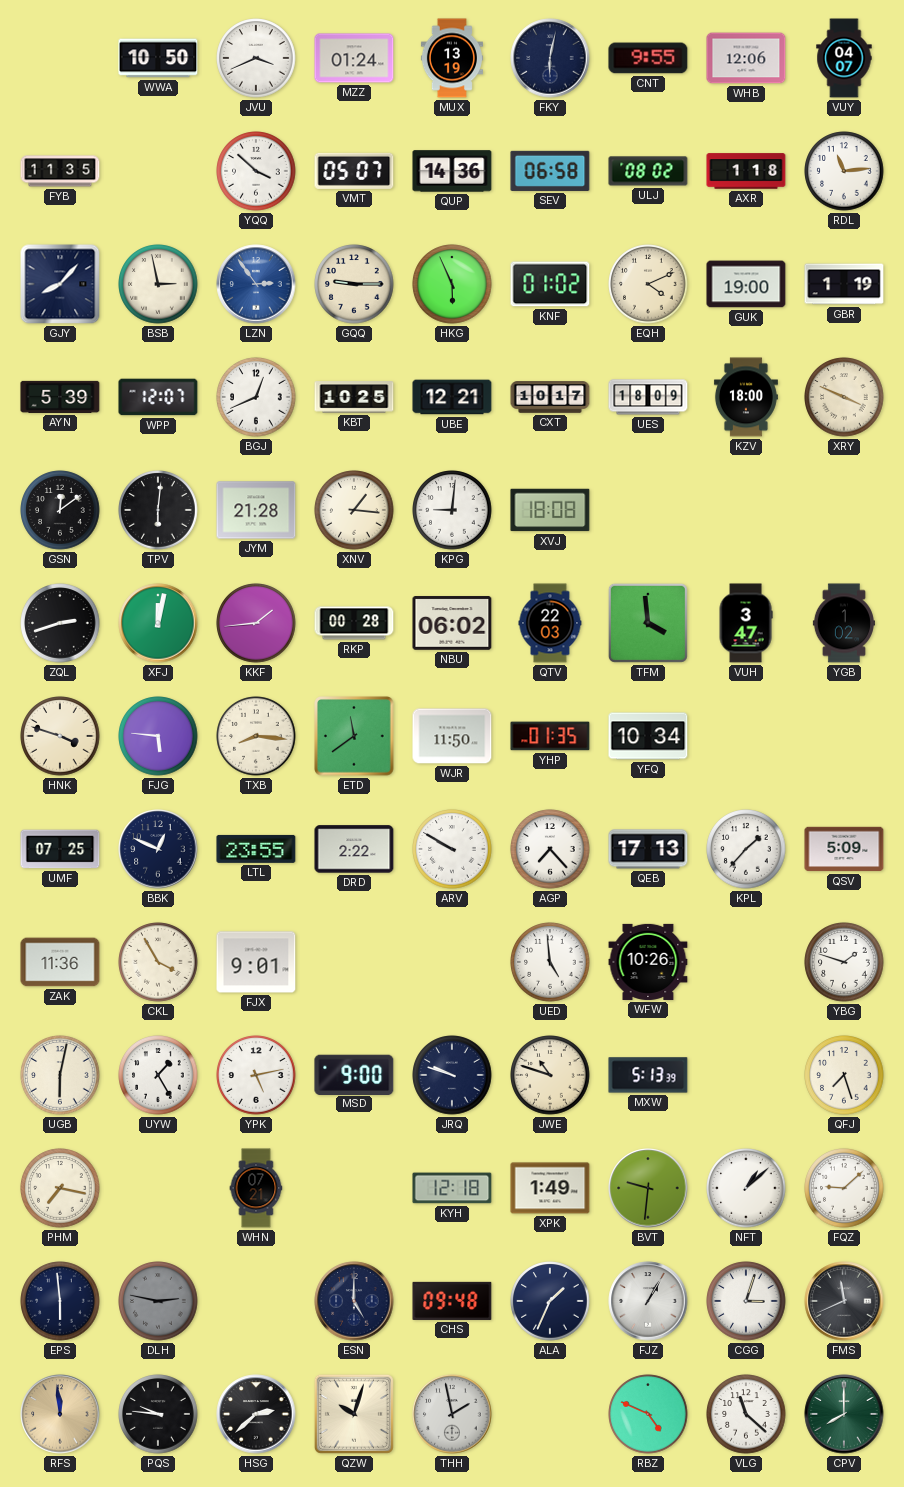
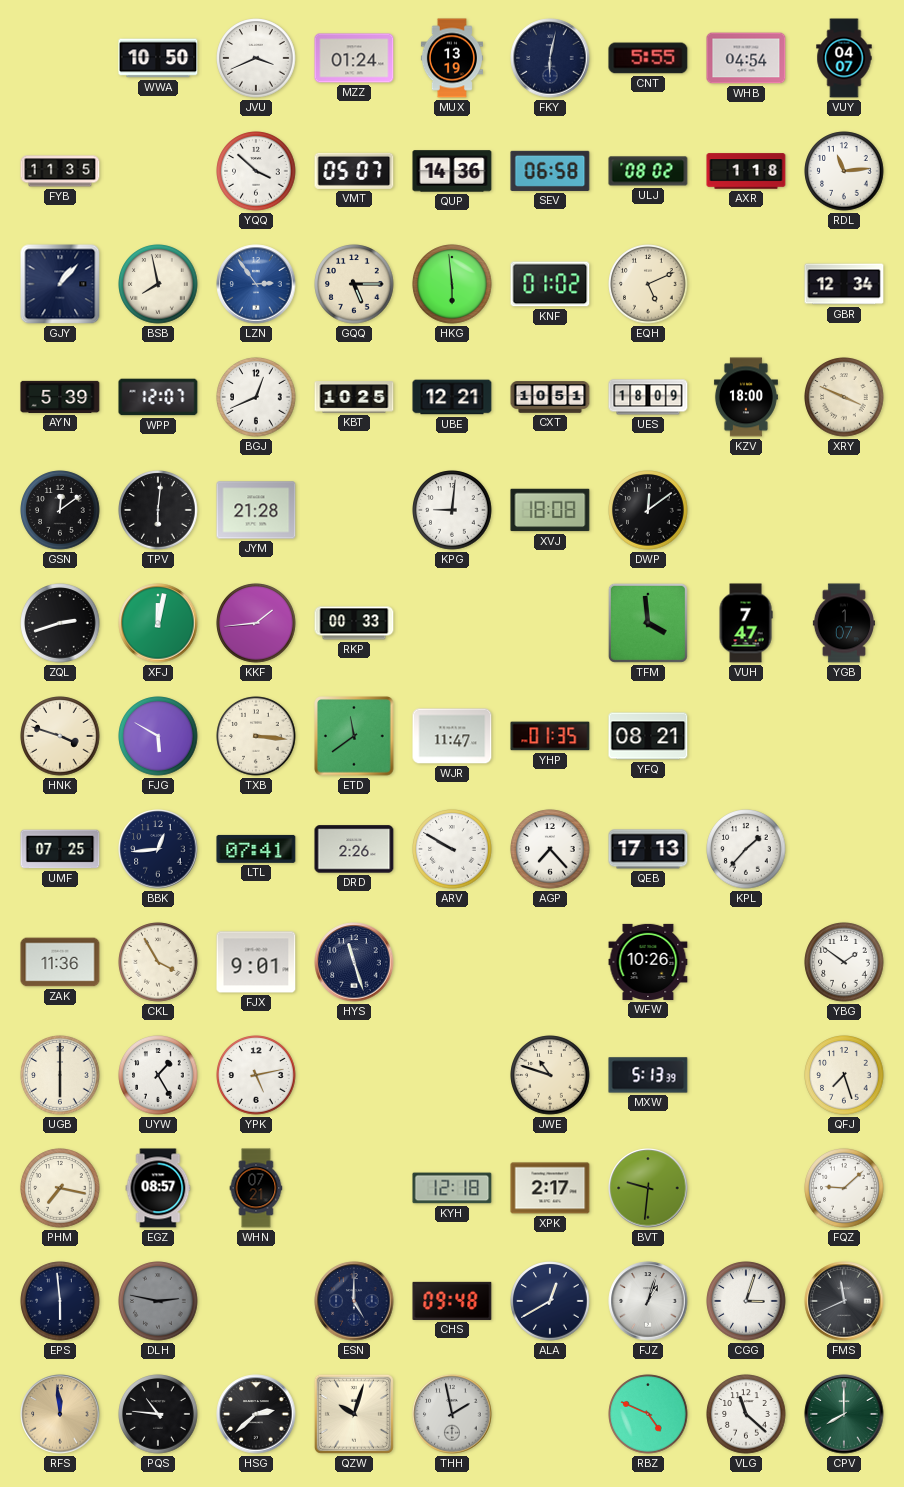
CNT: 9:55 -> 5:55 (648, 58)
WHB: 12:06 -> 04:54 (746, 58)
GJY: 8:07 -> 1:07 (60, 284)
BSB: 2:58 -> 7:58 (158, 284)
GQQ: 9:15 -> 5:15 (354, 284)
HKG: 5:56 -> 5:59 (452, 284)
EQH: 4:11 -> 5:11 (648, 284)
GUK: 19:00 -> none (746, 284)
GBR: 1:19 -> 12:34 (844, 284)
CXT: 10:17 -> 10:51 (550, 397)
XNV: 1:16 -> none (354, 510)
DWP: none -> 12:09 (648, 510)
RKP: 00:28 -> 00:33 (354, 623)
NBU: 06:02 -> none (452, 623)
QTV: 22:03 -> none (550, 623)
VUH: 3:47 -> 7:47 (746, 623)
YGB: 1:02 -> 1:07 (844, 623)
FJG: 5:46 -> 5:50 (158, 736)
TXB: 8:16 -> 3:16 (256, 736)
WJR: 11:50 -> 11:47 (452, 736)
YFQ: 10:34 -> 08:21 (648, 736)
BBK: 12:49 -> 12:44 (158, 849)
LTL: 23:55 -> 07:41 (256, 849)
DRD: 2:22 -> 2:26 (354, 849)
QSV: 5:09 -> none (844, 849)
HYS: none -> 11:27 (354, 962)
UED: 4:59 -> none (550, 962)
YBG: 1:48 -> 1:51 (844, 962)
UGB: 6:02 -> 6:00 (60, 1075)
MSD: 9:00 -> none (354, 1074)
JRQ: 9:48 -> none (452, 1075)
EGZ: none -> 08:57 (158, 1188)
XPK: 1:49 -> 2:17 (550, 1188)
NFT: 1:08 -> none (746, 1188)
ALA: 1:34 -> 12:40 (550, 1301)
FJZ: 1:05 -> 1:03 (648, 1301)
PQS: 9:46 -> 10:46 (158, 1414)
